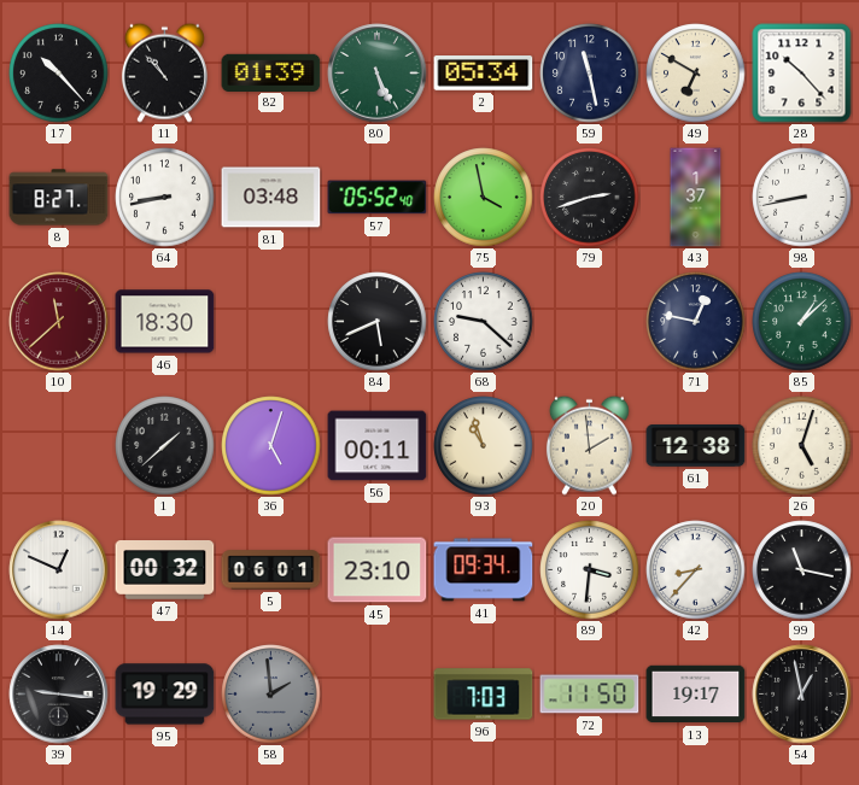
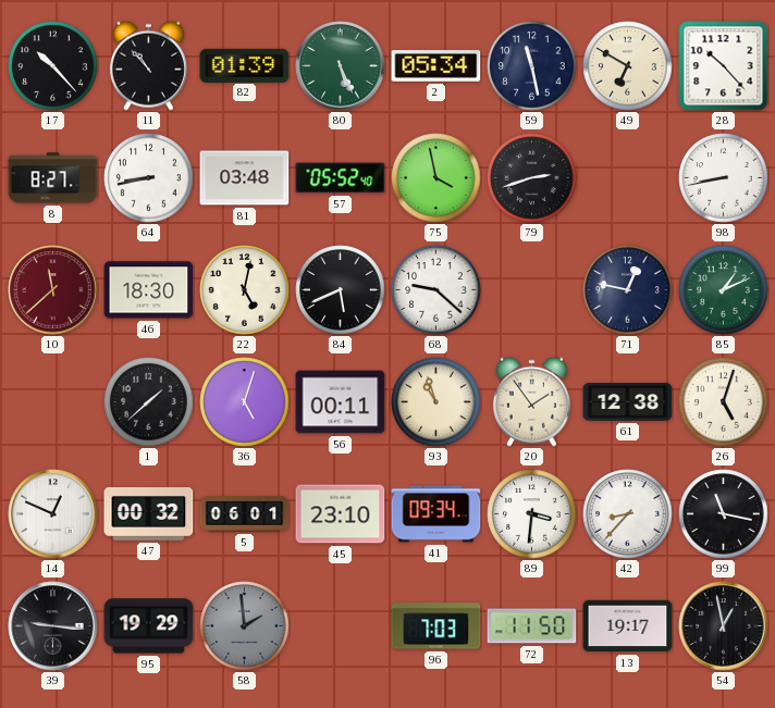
43: 1:37 -> none (696, 198)
22: none -> 5:02 (245, 290)
85: 1:08 -> 1:11 (724, 290)
20: 1:59 -> 1:54 (531, 401)
